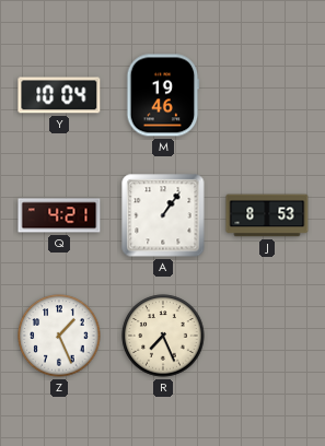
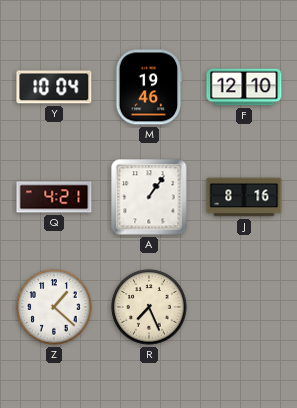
F: none -> 12:10 (244, 87)
J: 8:53 -> 8:16 (244, 197)
Z: 1:26 -> 1:22 (54, 307)
